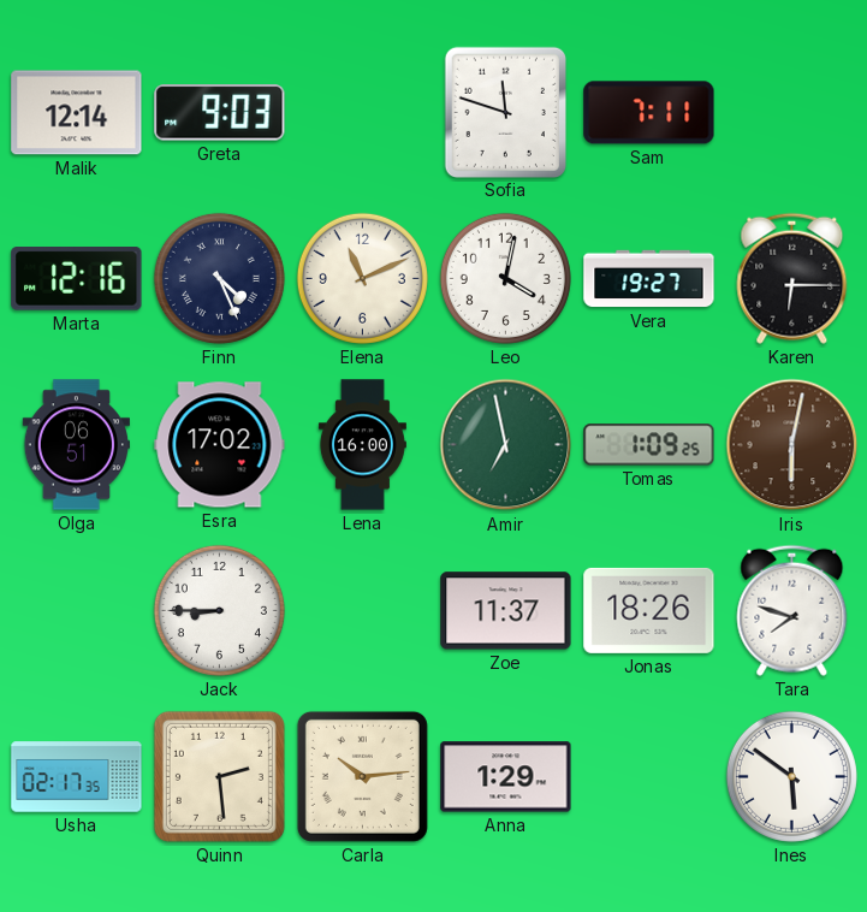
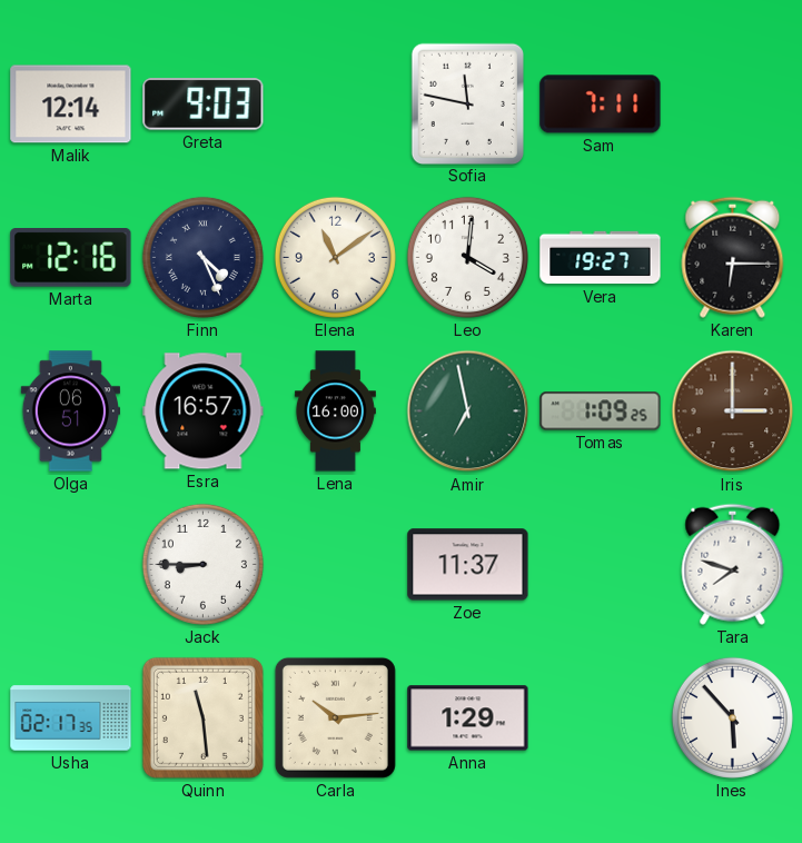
Sofia: 11:48 -> 11:47 (467, 103)
Elena: 11:11 -> 11:09 (335, 257)
Leo: 4:02 -> 4:01 (467, 257)
Esra: 17:02 -> 16:57 (204, 411)
Iris: 6:02 -> 3:00 (733, 411)
Jonas: 18:26 -> none (649, 610)
Quinn: 2:29 -> 11:29 (202, 717)
Ines: 5:51 -> 5:53 (732, 717)
